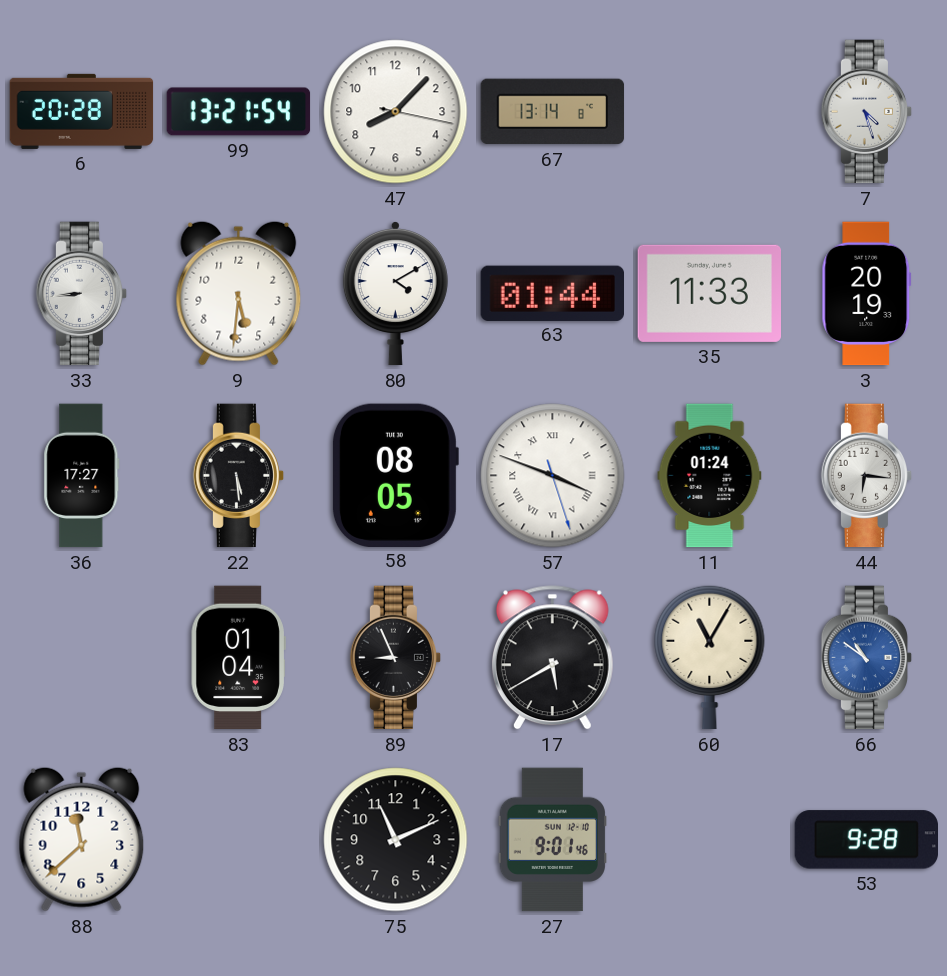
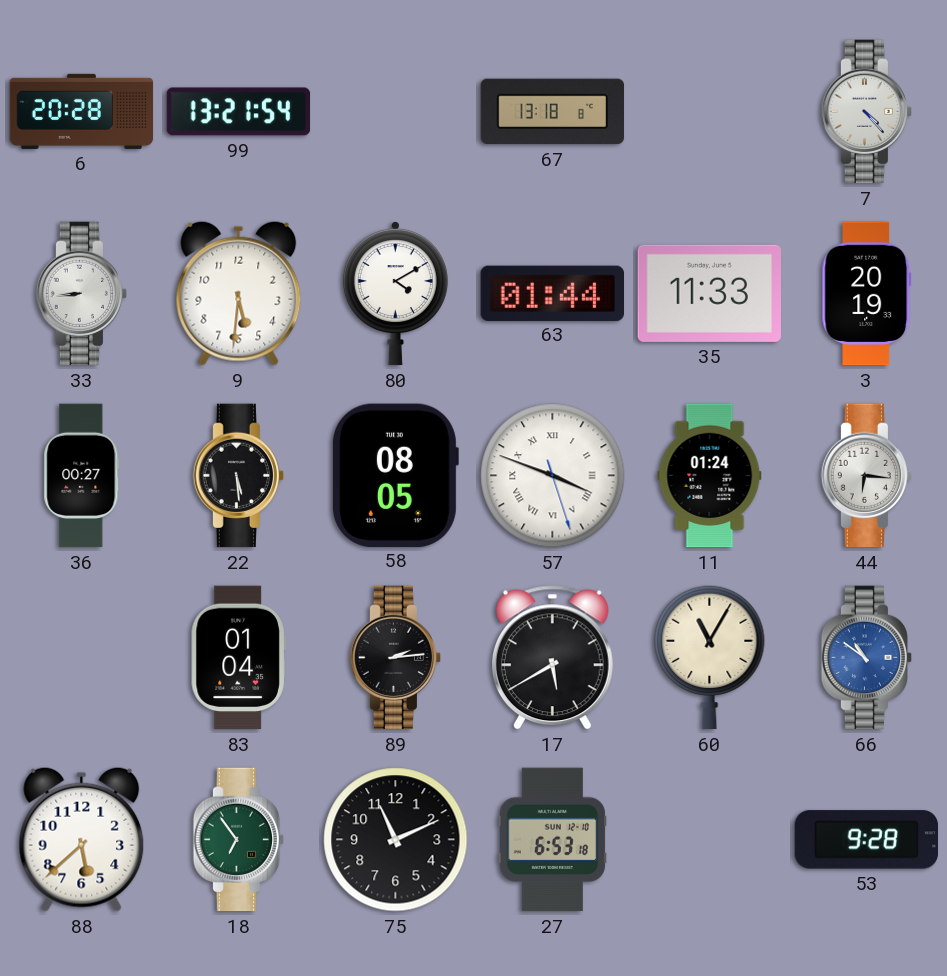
47: 8:07 -> none (396, 112)
67: 13:14 -> 13:18 (553, 112)
7: 4:27 -> 4:23 (867, 112)
36: 17:27 -> 00:27 (82, 476)
89: 8:56 -> 2:14 (396, 658)
88: 11:38 -> 5:38 (82, 839)
18: none -> 6:54 (239, 840)
27: 9:01 -> 6:53 (552, 840)
